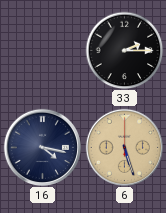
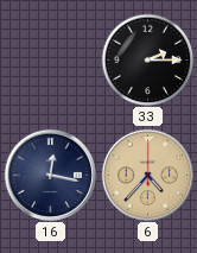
16: 4:17 -> 12:17 (50, 175)
6: 5:27 -> 4:37 (147, 175)
